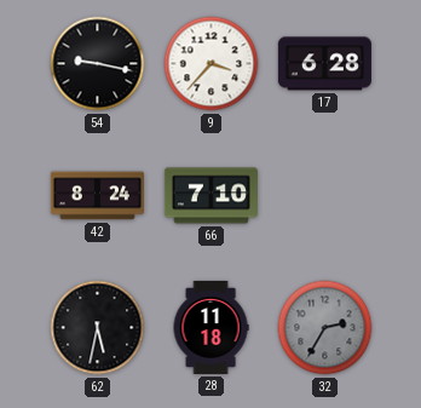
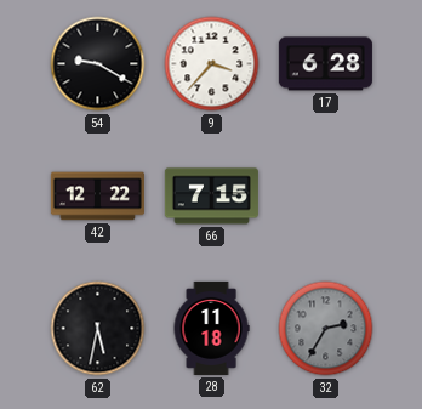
54: 9:17 -> 9:20 (98, 64)
42: 8:24 -> 12:22 (97, 197)
66: 7:10 -> 7:15 (211, 197)
